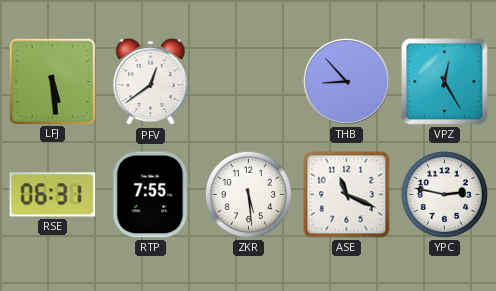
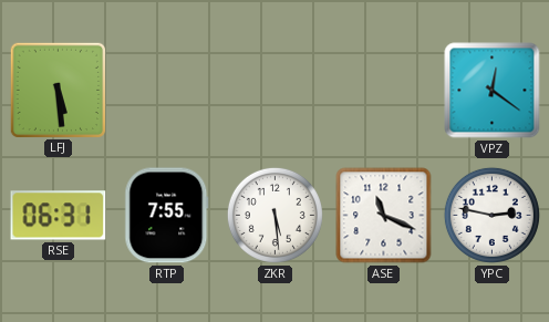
PFV: 12:39 -> none (151, 82)
THB: 8:53 -> none (346, 81)
VPZ: 12:25 -> 12:21 (493, 91)
